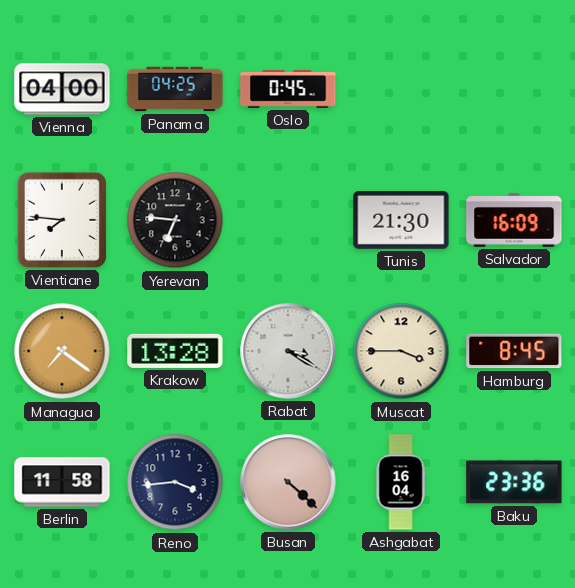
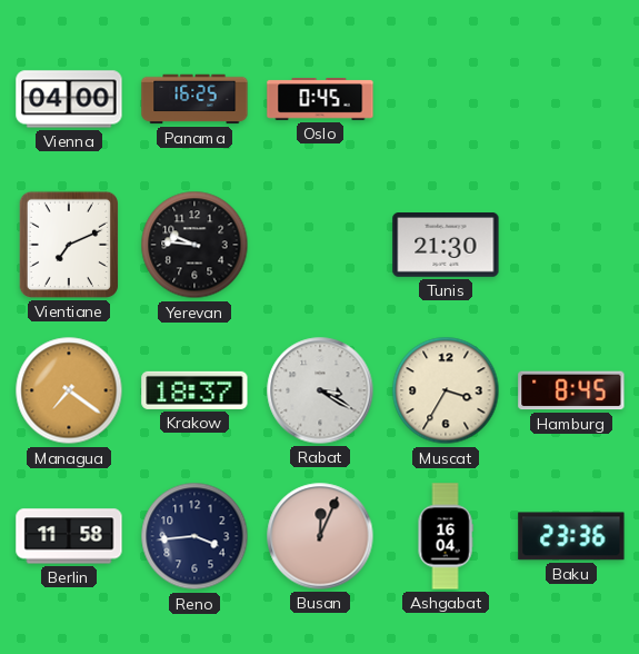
Panama: 04:25 -> 16:25 (194, 99)
Vientiane: 7:46 -> 7:11 (69, 245)
Yerevan: 6:46 -> 9:46 (194, 245)
Salvador: 16:09 -> none (514, 220)
Krakow: 13:28 -> 18:37 (194, 390)
Muscat: 3:45 -> 3:35 (446, 390)
Busan: 4:22 -> 12:04 (320, 536)
